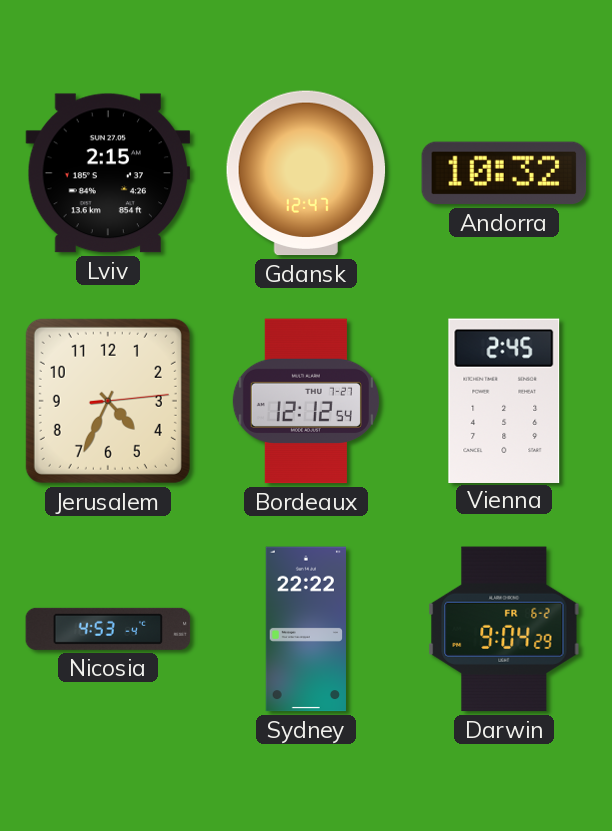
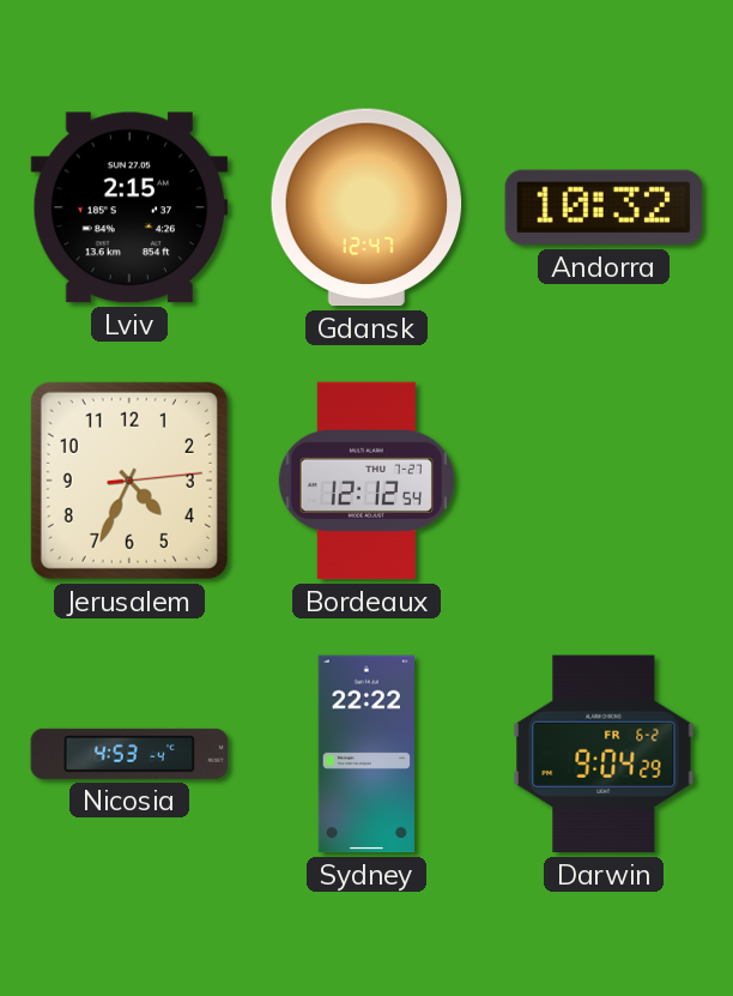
Vienna: 2:45 -> none (504, 400)
